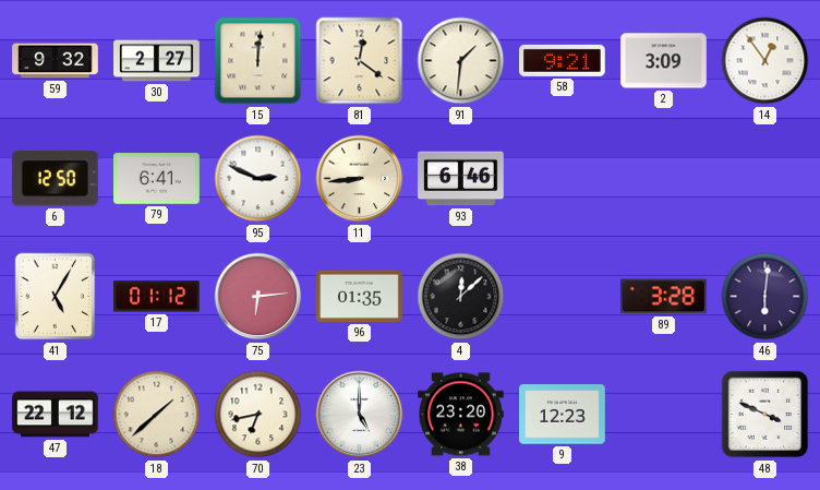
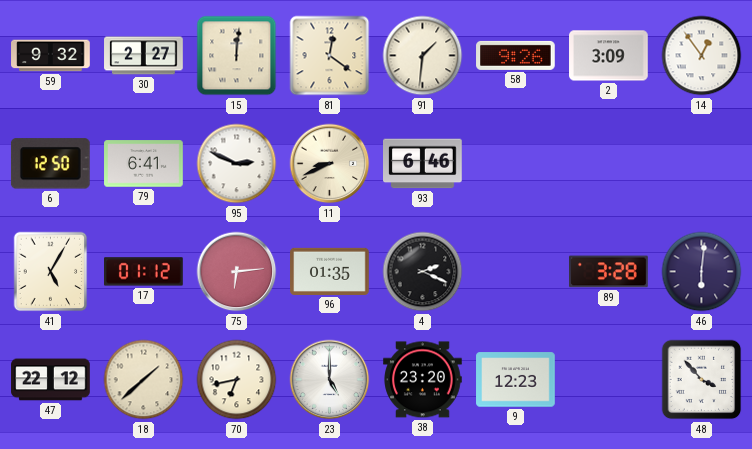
58: 9:21 -> 9:26 (516, 55)
11: 8:44 -> 8:41 (330, 164)
4: 12:08 -> 2:19 (423, 272)
48: 3:49 -> 3:53 (702, 380)
